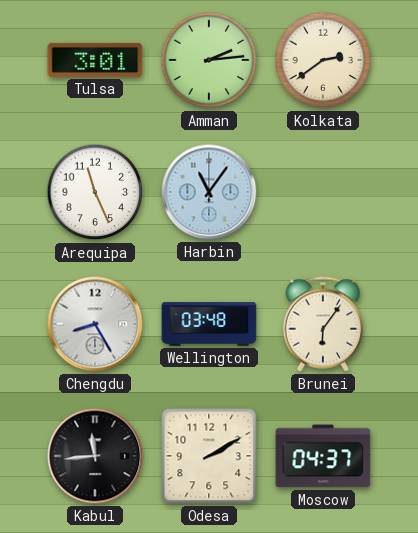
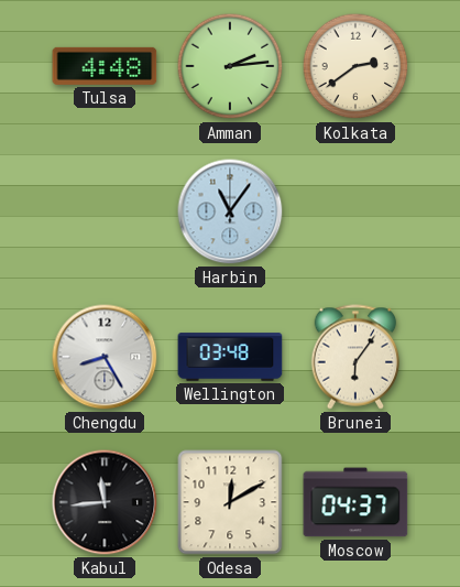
Tulsa: 3:01 -> 4:48 (105, 66)
Arequipa: 11:26 -> none (95, 192)
Odesa: 2:10 -> 12:10 (230, 502)
